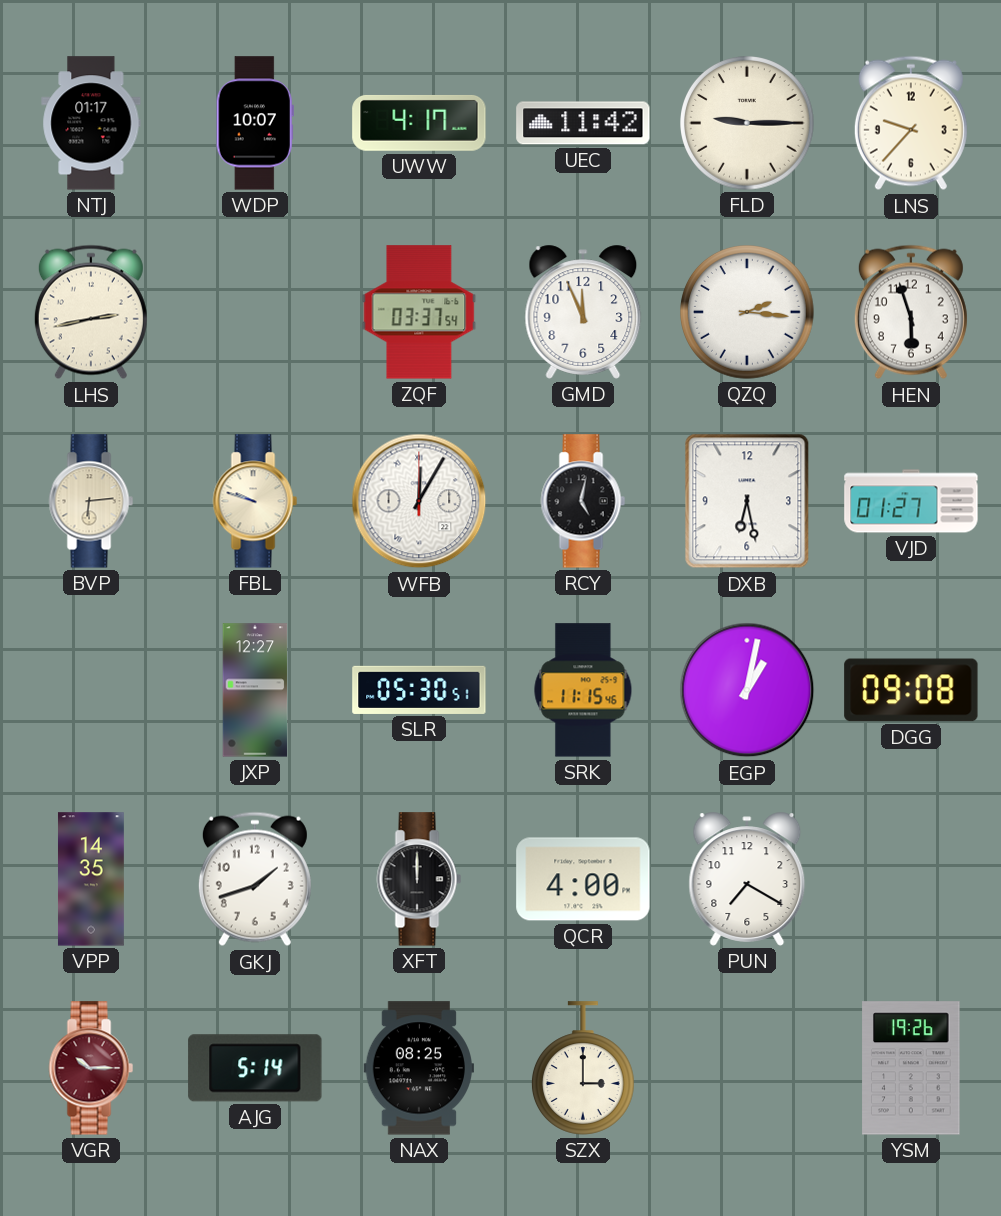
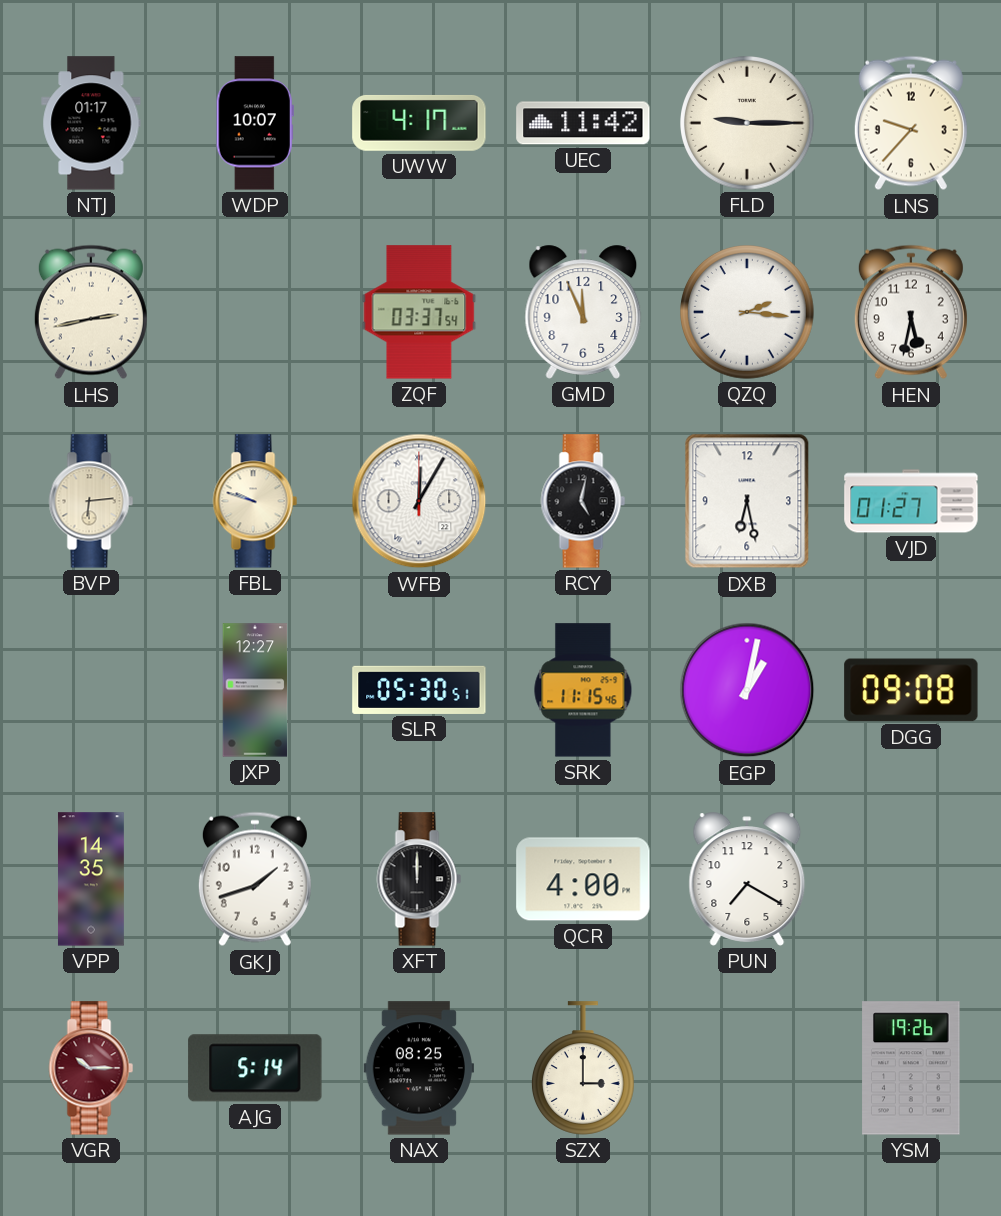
HEN: 5:57 -> 5:32 (911, 312)
